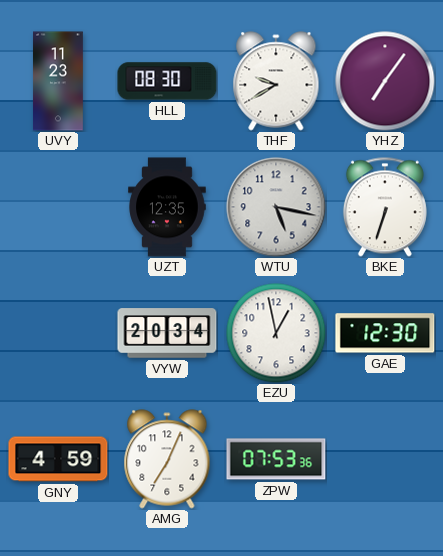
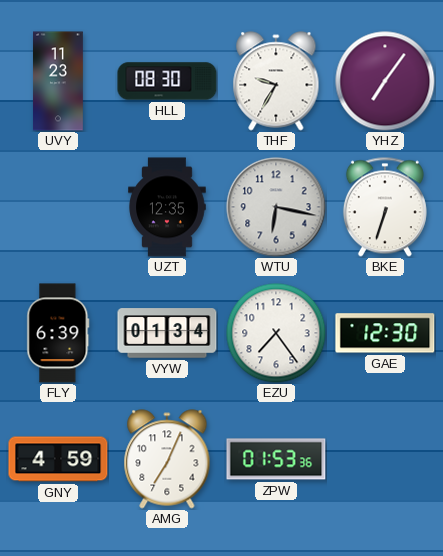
THF: 9:40 -> 9:35 (276, 81)
WTU: 5:17 -> 6:17 (276, 207)
FLY: none -> 6:39 (58, 333)
VYW: 20:34 -> 01:34 (167, 333)
EZU: 12:58 -> 7:24 (276, 333)
ZPW: 07:53 -> 01:53 (276, 459)
